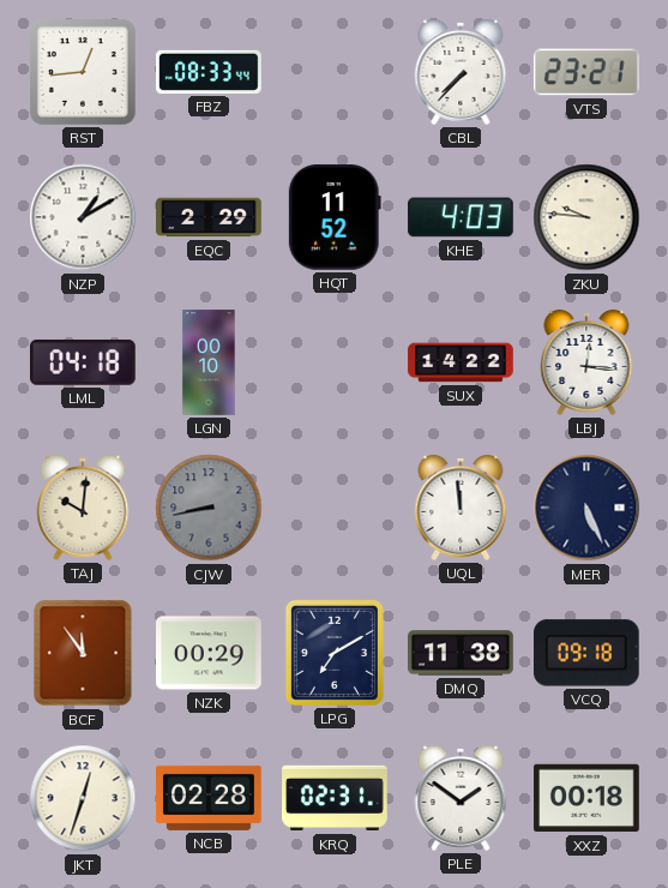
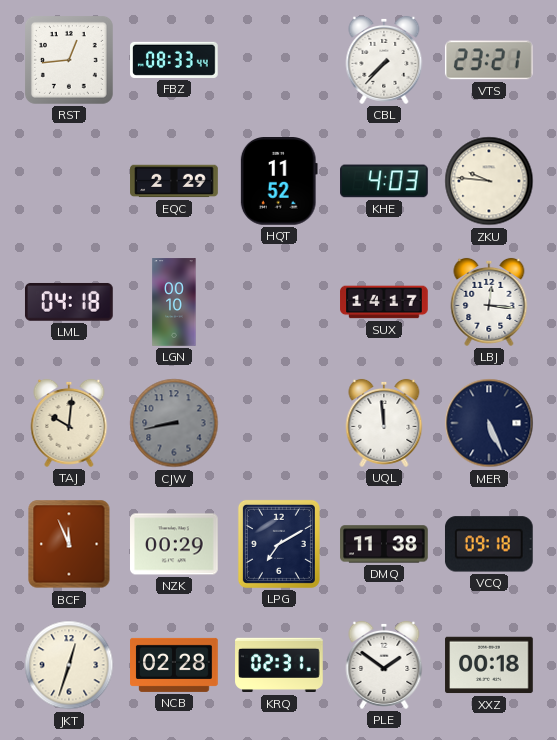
NZP: 1:10 -> none (83, 217)
SUX: 14:22 -> 14:17 (384, 302)
BCF: 11:54 -> 11:56 (69, 544)
